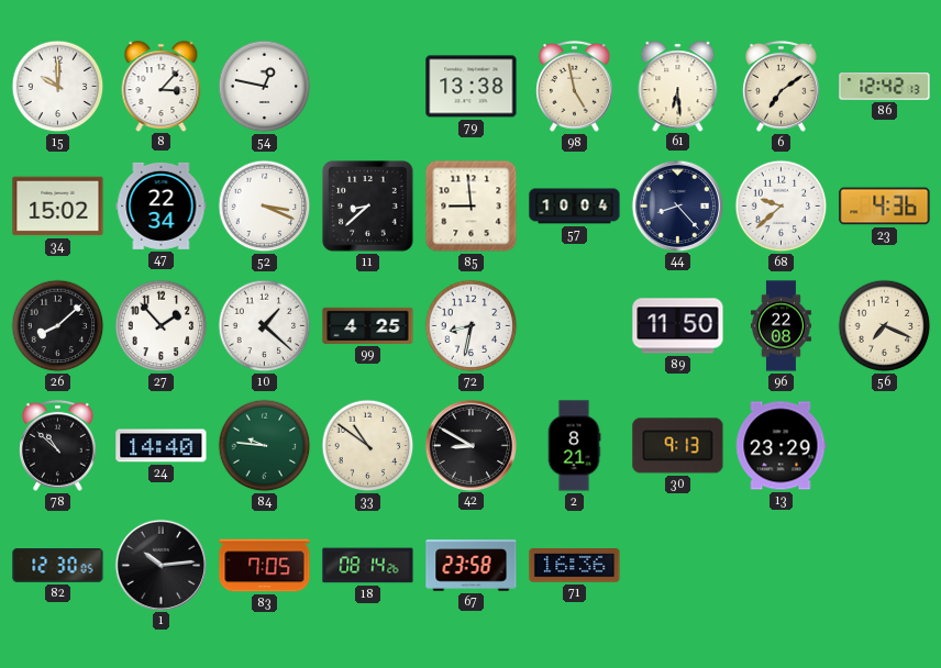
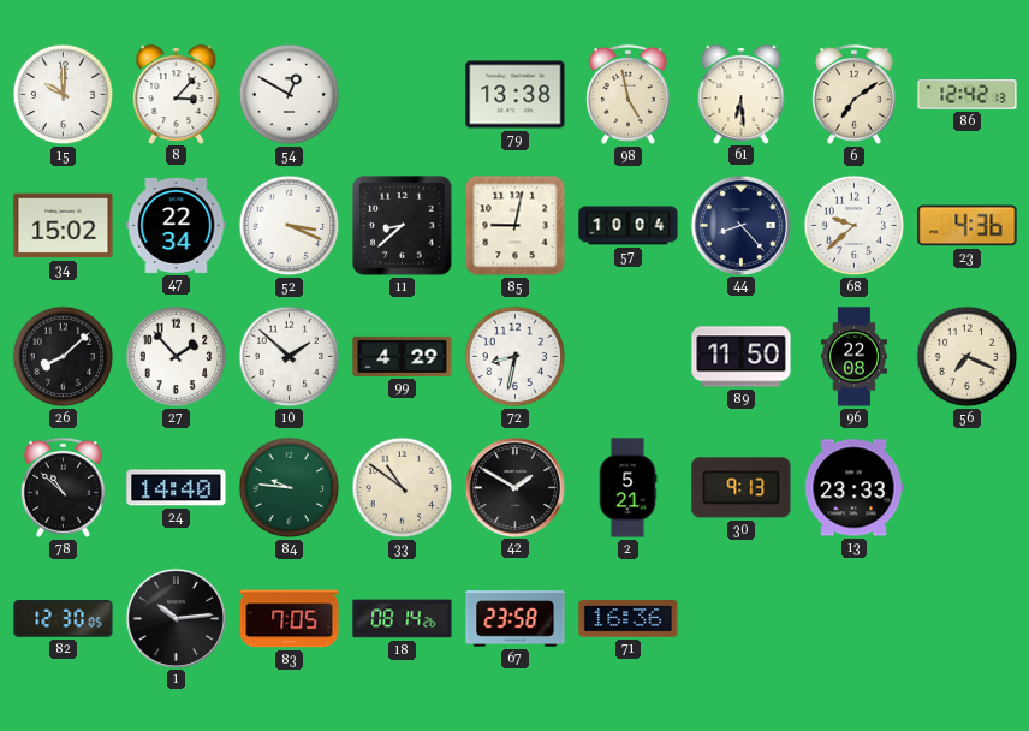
54: 12:47 -> 12:50 (290, 95)
85: 8:59 -> 9:02 (516, 226)
10: 1:22 -> 1:52 (290, 357)
99: 4:25 -> 4:29 (403, 356)
42: 8:50 -> 1:50 (514, 487)
2: 8:21 -> 5:21 (627, 488)
13: 23:29 -> 23:33 (853, 488)
